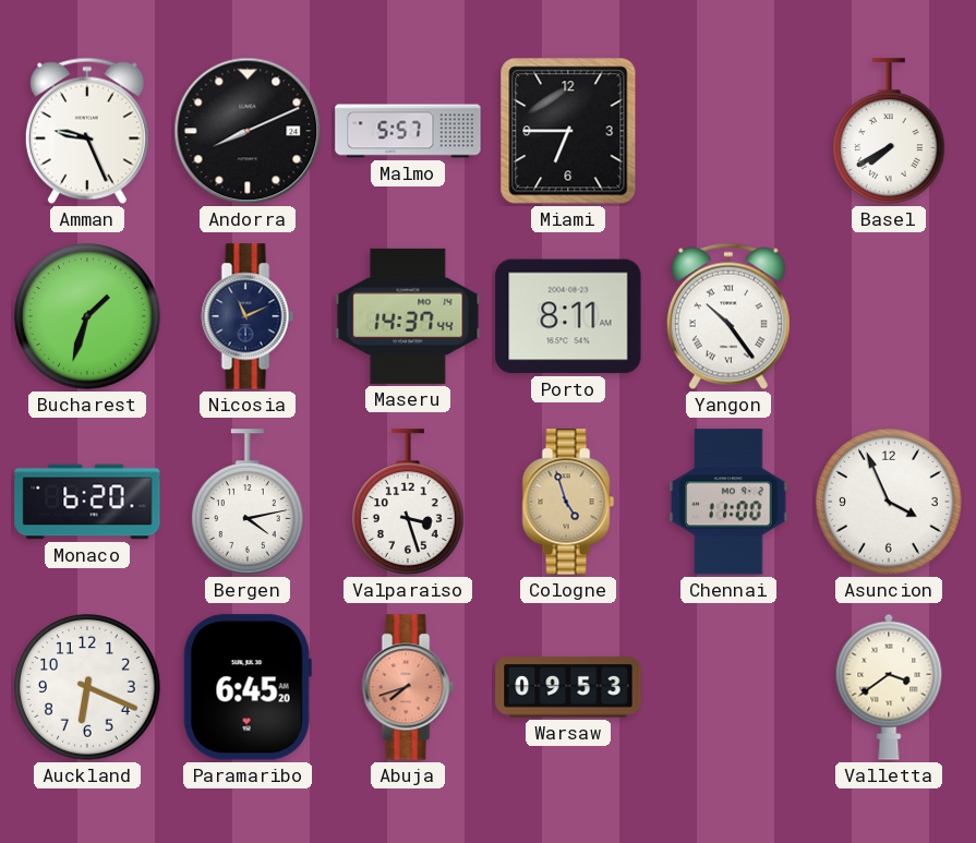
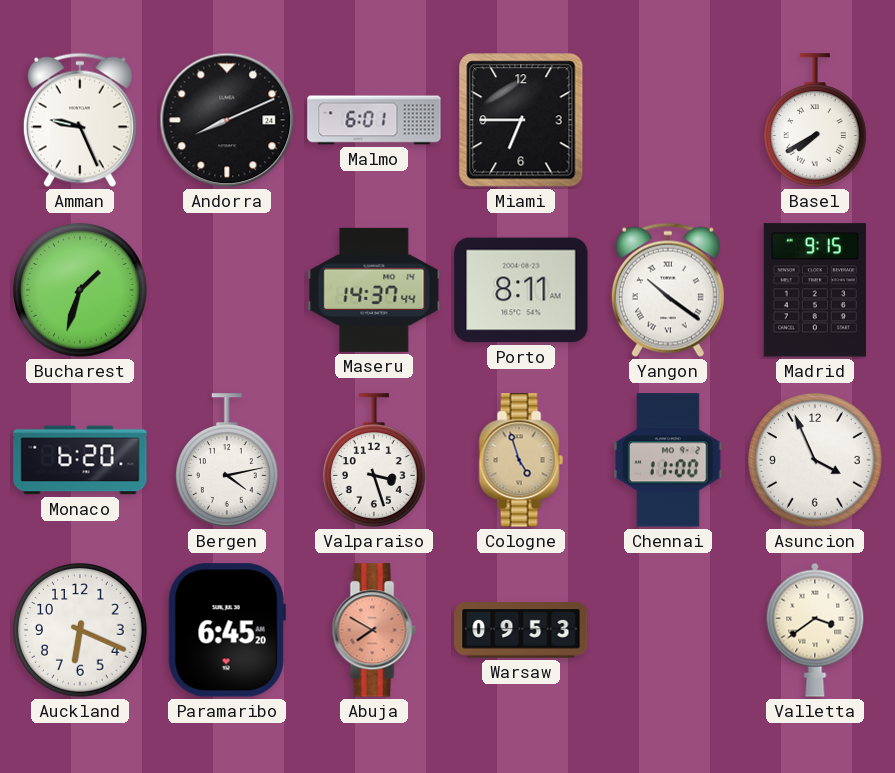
Malmo: 5:57 -> 6:01 (374, 120)
Nicosia: 11:11 -> none (248, 316)
Yangon: 10:24 -> 10:21 (668, 290)
Madrid: none -> 9:15 (815, 290)
Abuja: 7:42 -> 7:50 (374, 630)
